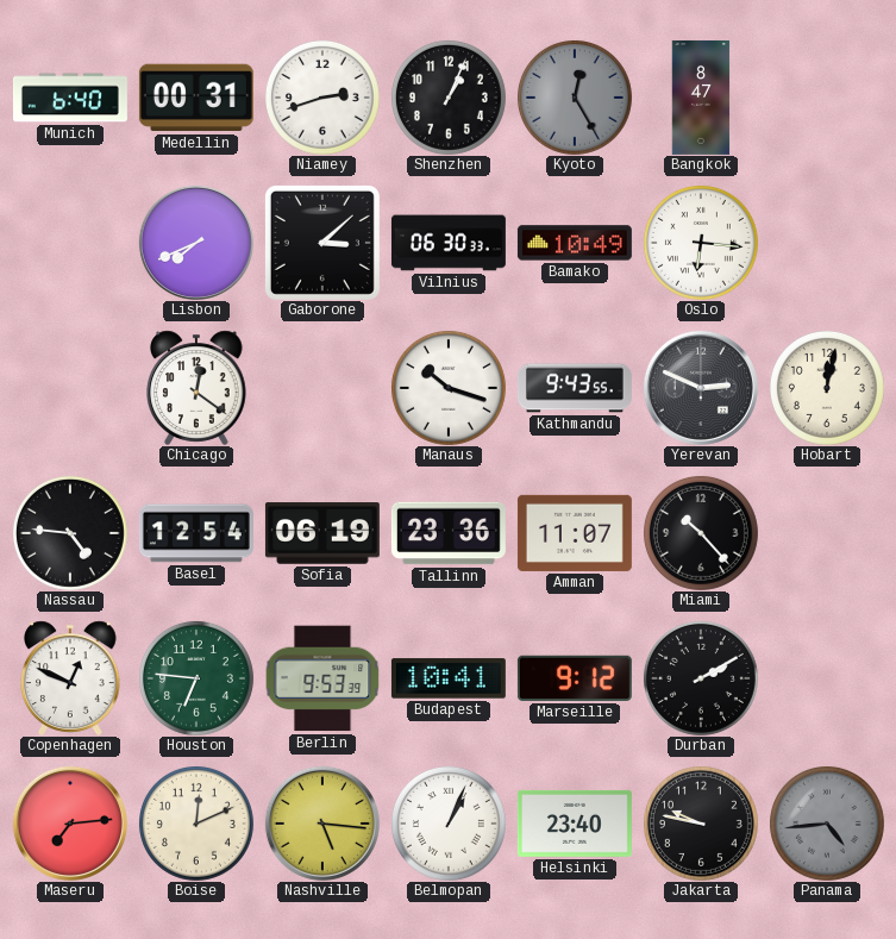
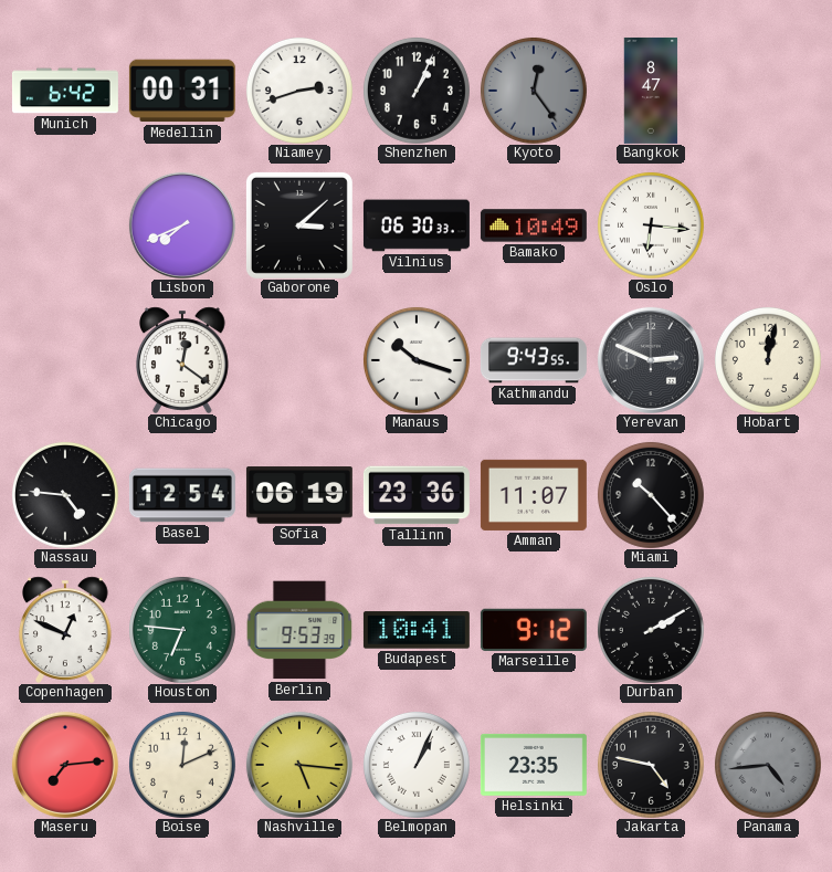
Munich: 6:40 -> 6:42 (65, 91)
Kyoto: 12:25 -> 12:24 (534, 91)
Helsinki: 23:40 -> 23:35 (534, 765)
Jakarta: 9:47 -> 4:47 (651, 765)
